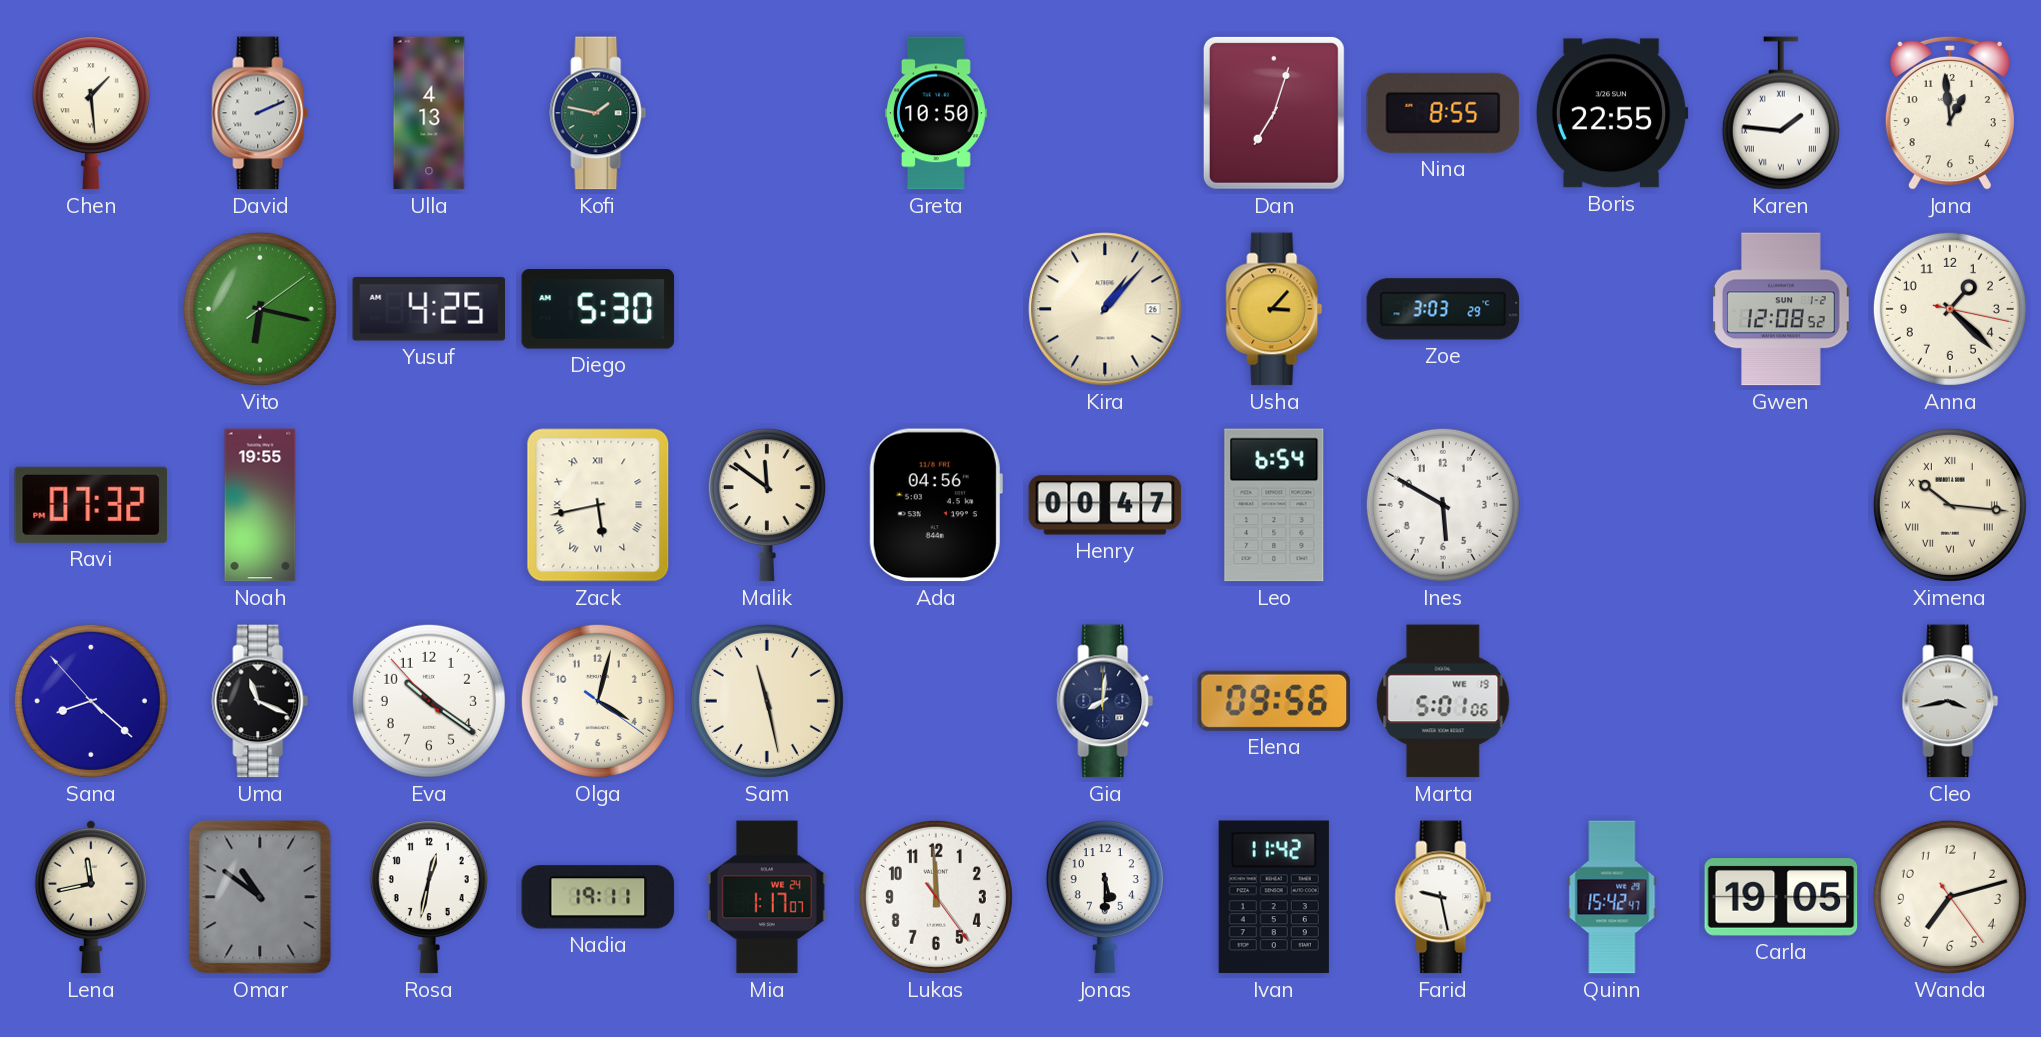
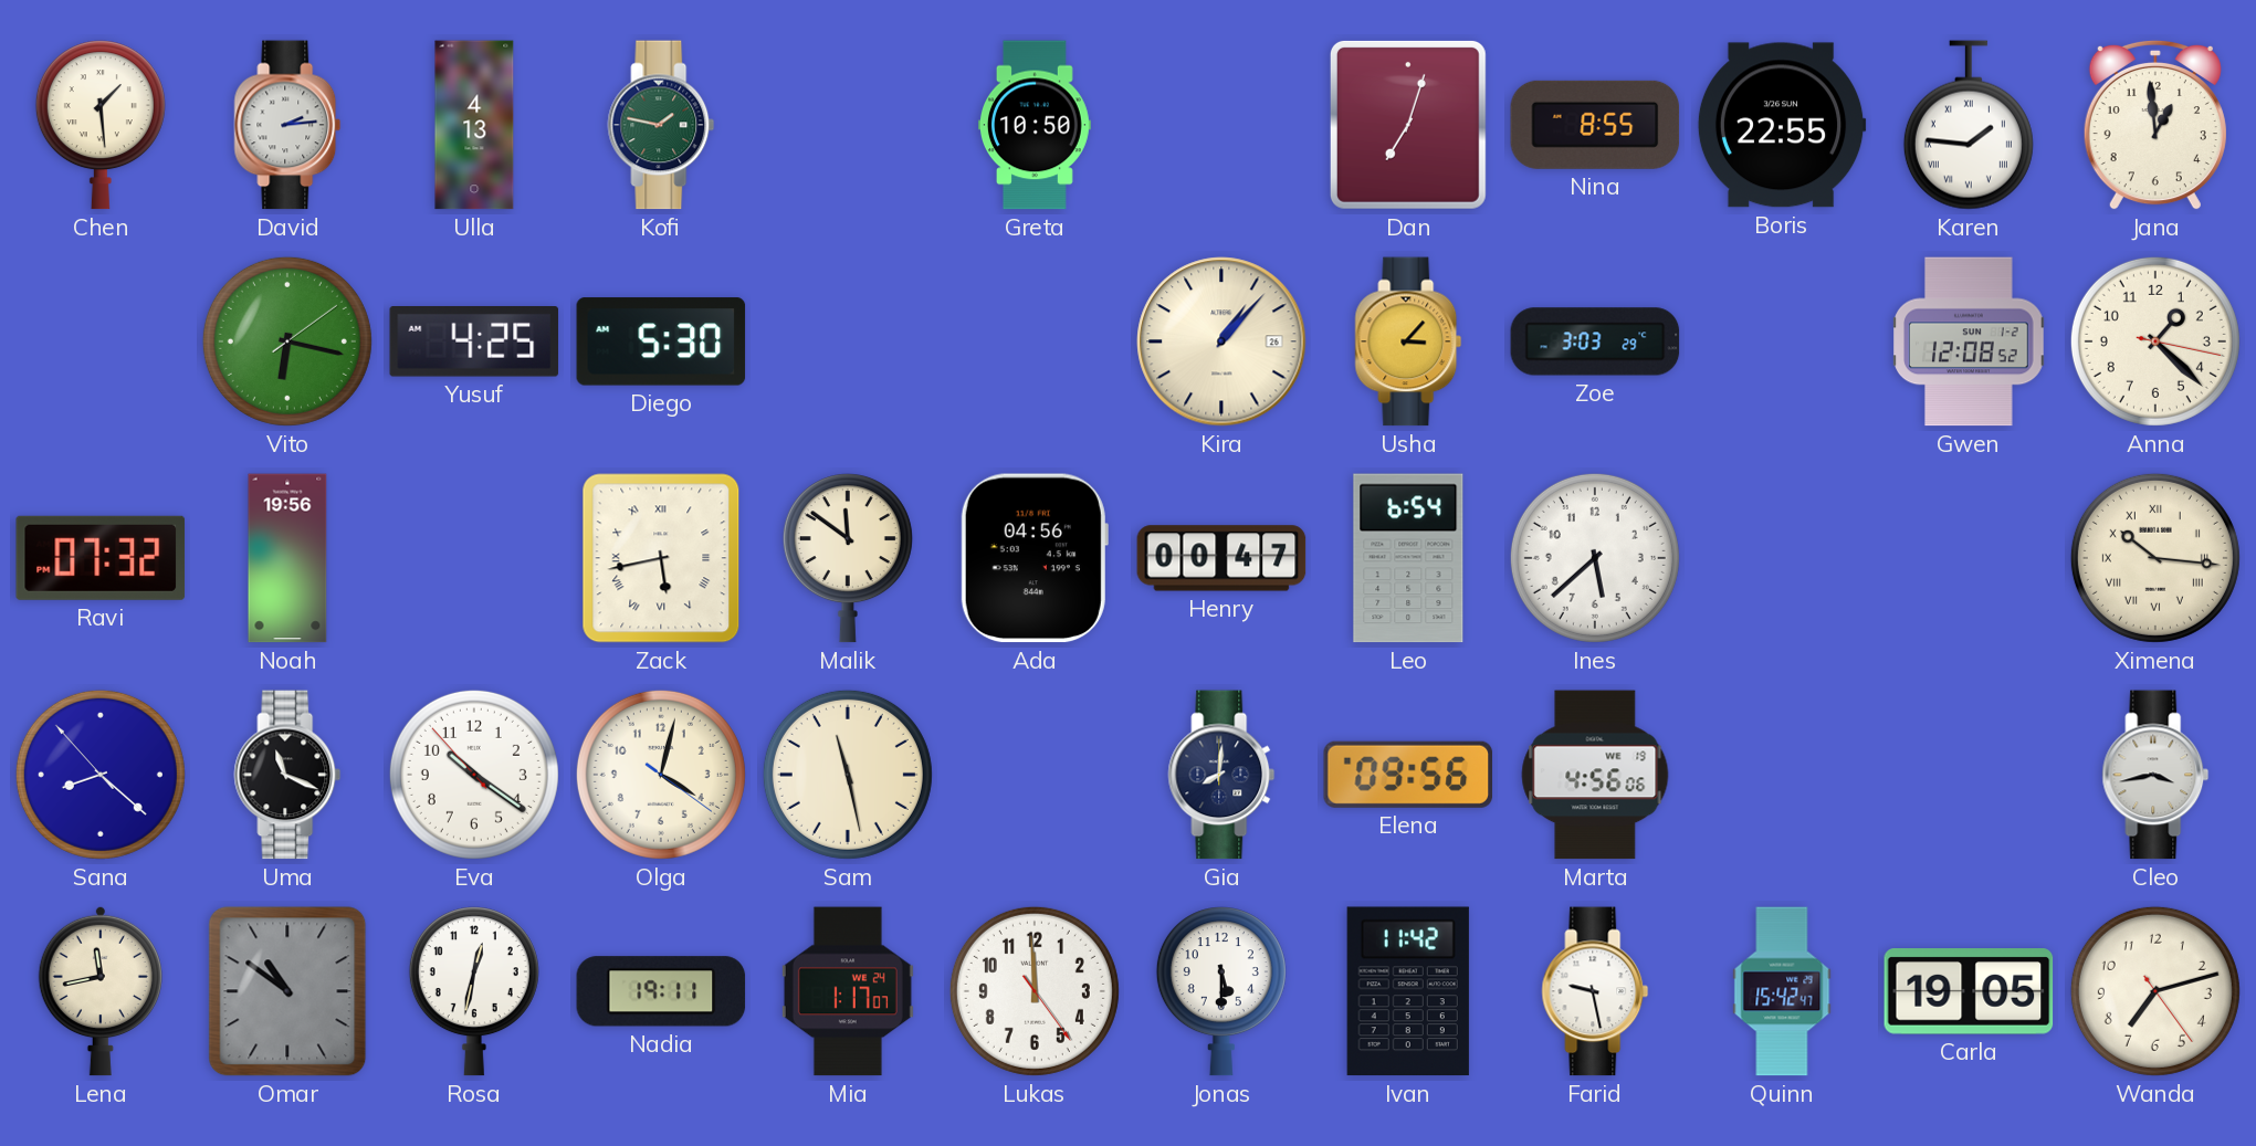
David: 2:11 -> 2:14 (287, 125)
Noah: 19:55 -> 19:56 (287, 558)
Ines: 5:50 -> 5:38 (1595, 558)
Marta: 5:01 -> 4:56 (1595, 775)
